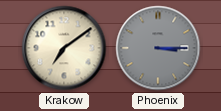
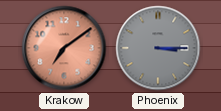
Krakow dial: cream -> salmon (64, 48)
